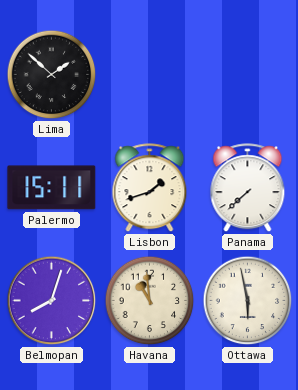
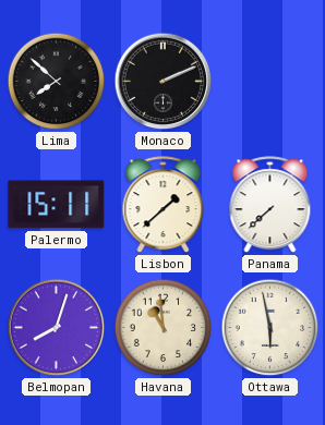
Lima: 1:52 -> 7:52 (57, 82)
Monaco: none -> 2:11 (164, 82)
Lisbon: 1:42 -> 1:38 (164, 205)
